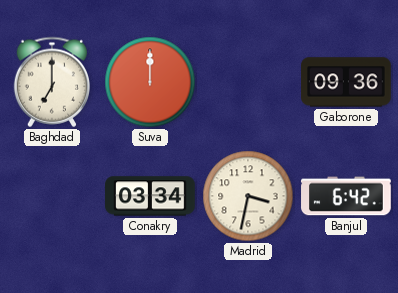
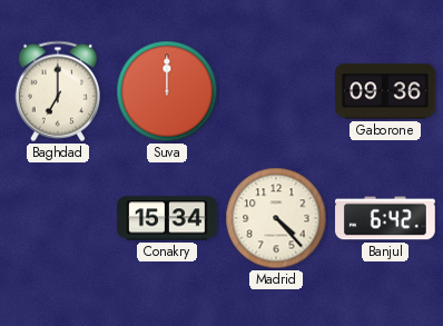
Conakry: 03:34 -> 15:34 (167, 218)
Madrid: 3:32 -> 4:23 (276, 218)
